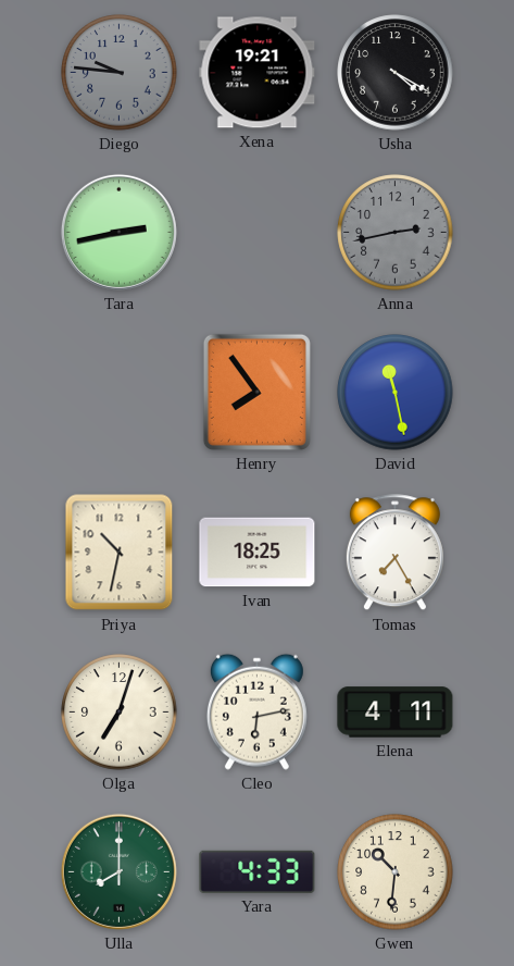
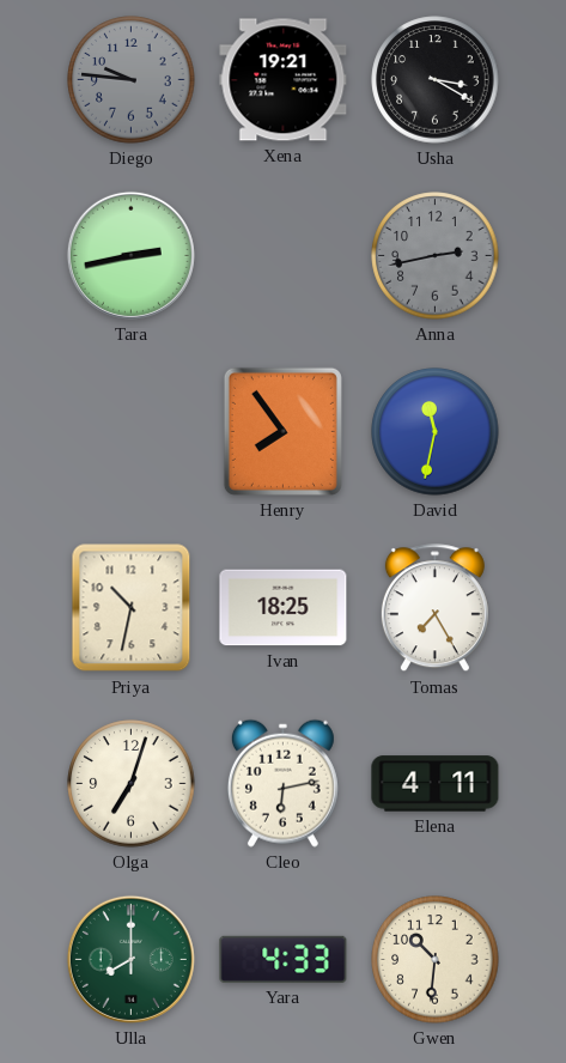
Usha: 4:20 -> 3:20 (436, 80)
David: 11:28 -> 11:32 (436, 432)
